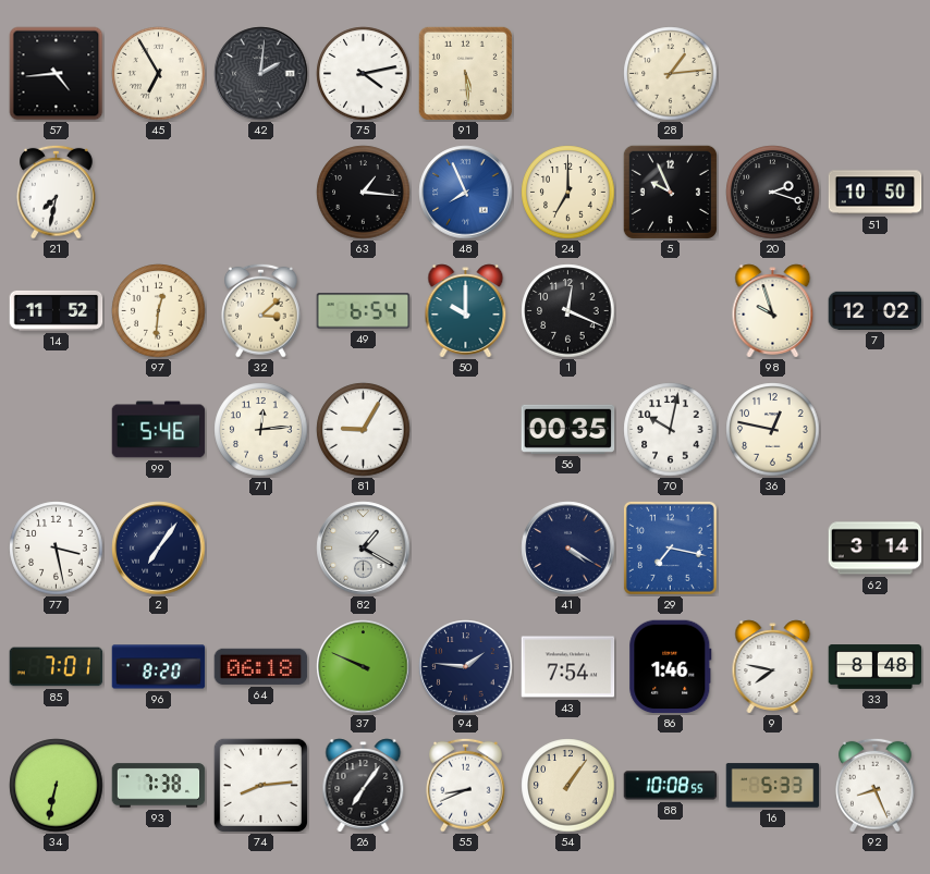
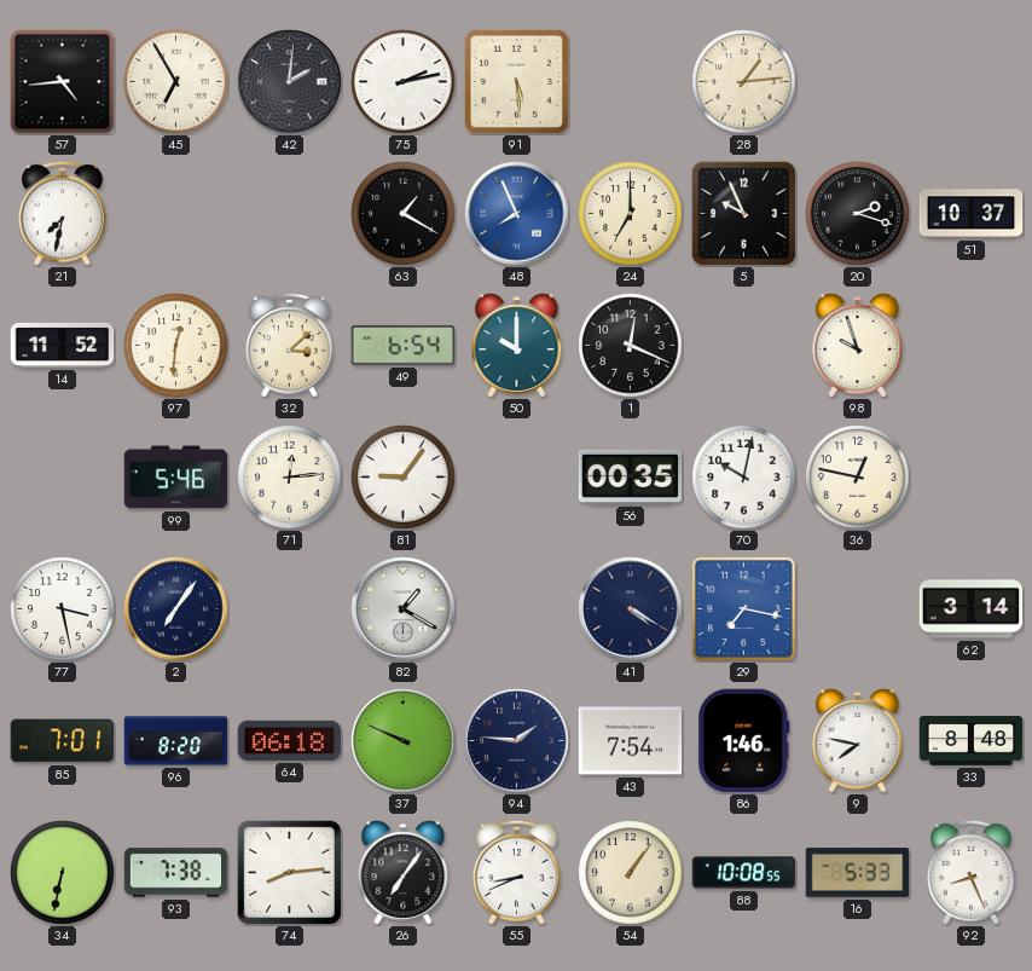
75: 4:13 -> 2:13 (404, 82)
63: 1:16 -> 1:20 (404, 214)
51: 10:50 -> 10:37 (972, 214)
7: 12:02 -> none (876, 310)
81: 9:05 -> 9:06 (404, 478)
